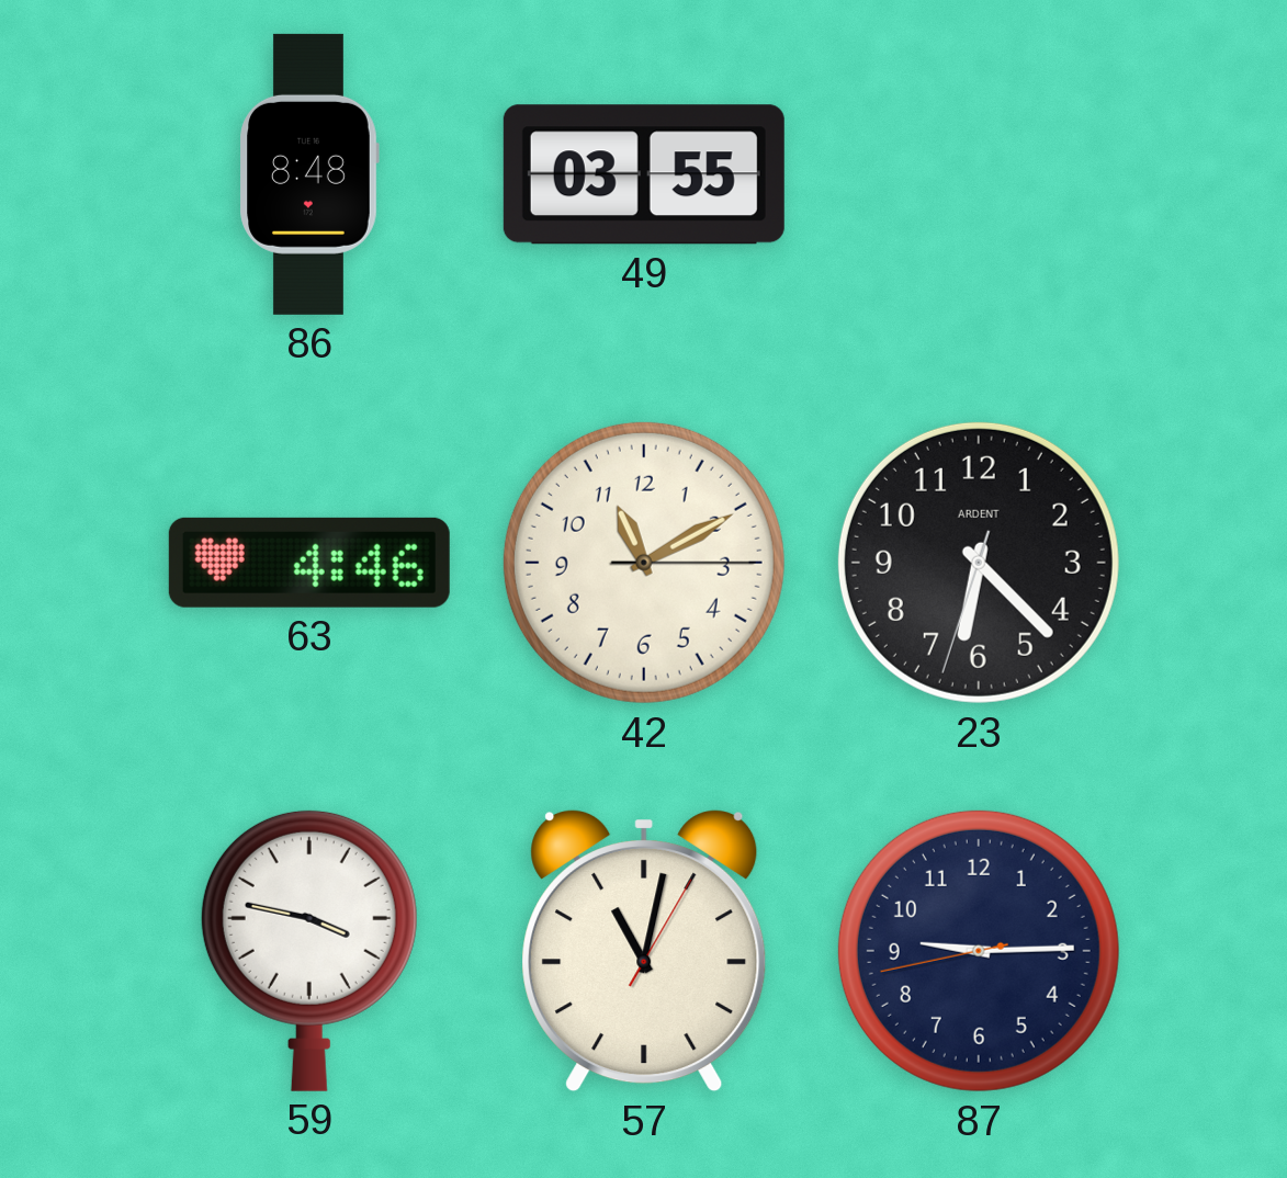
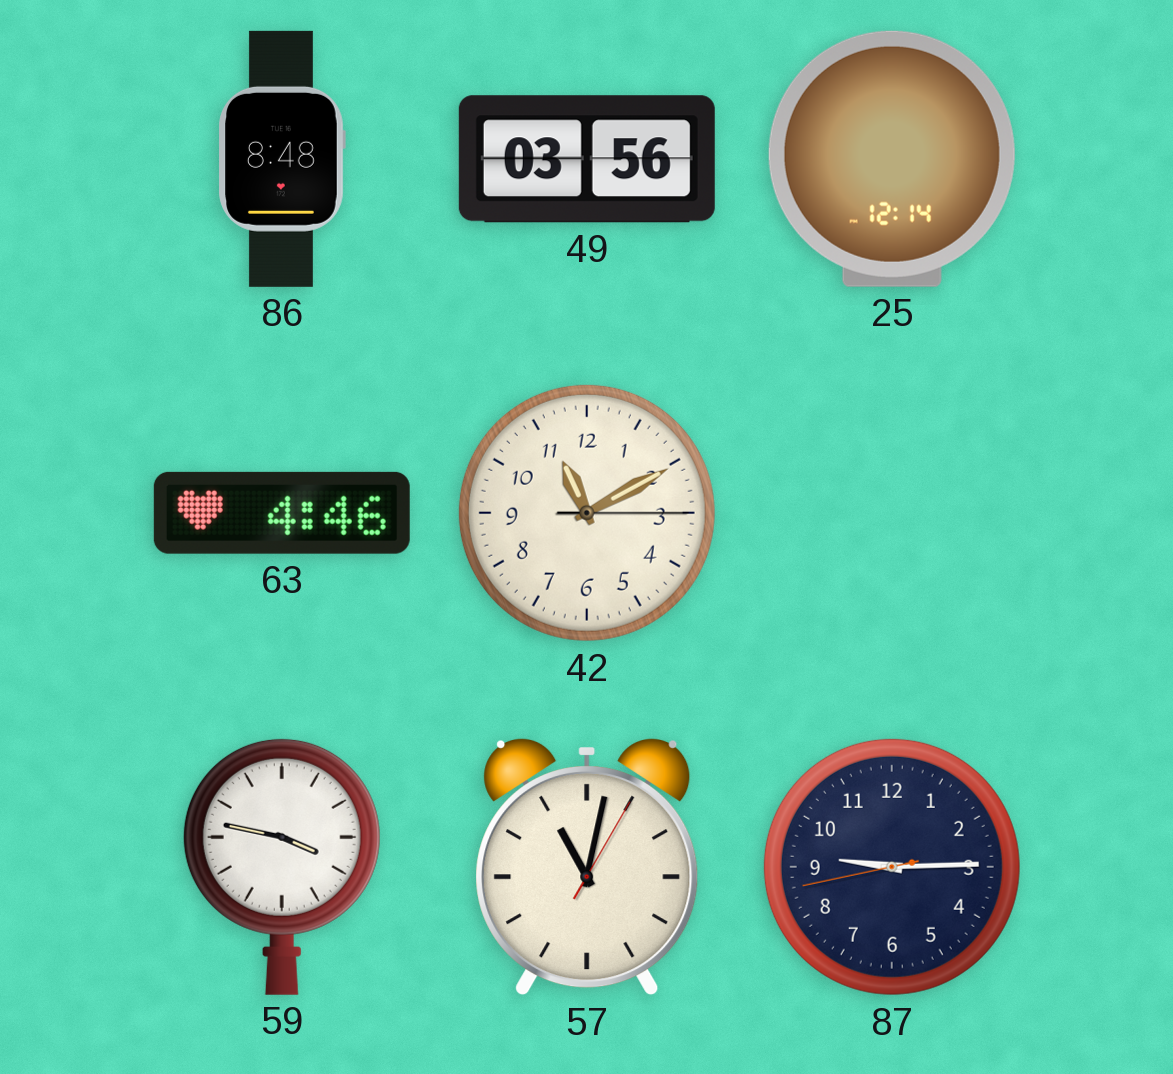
49: 03:55 -> 03:56 (587, 159)
25: none -> 12:14 (892, 159)
23: 6:22 -> none (979, 563)
